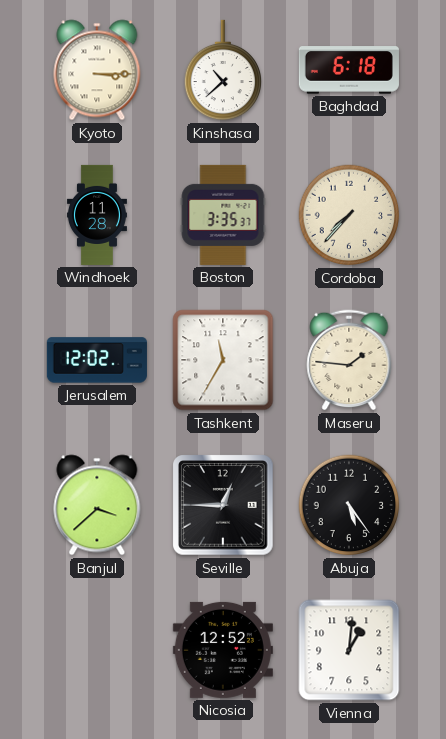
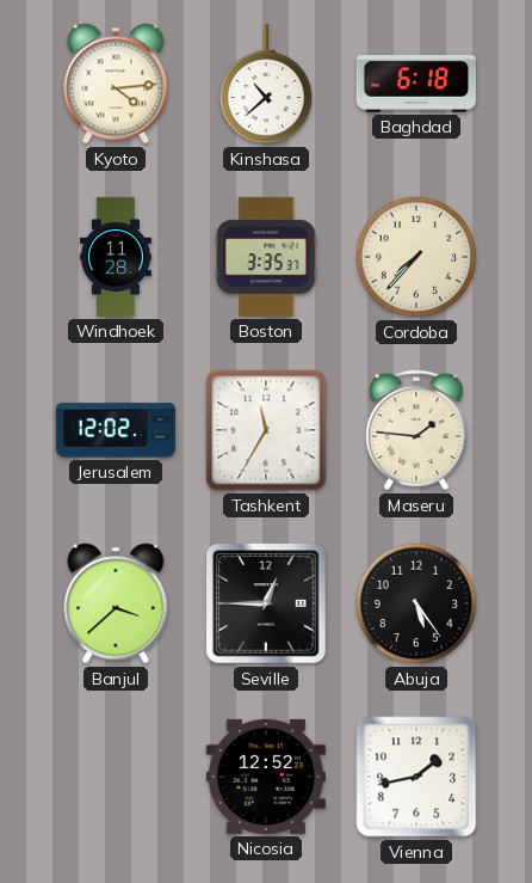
Kyoto: 3:15 -> 4:14 (116, 84)
Vienna: 1:01 -> 1:43 (416, 777)
